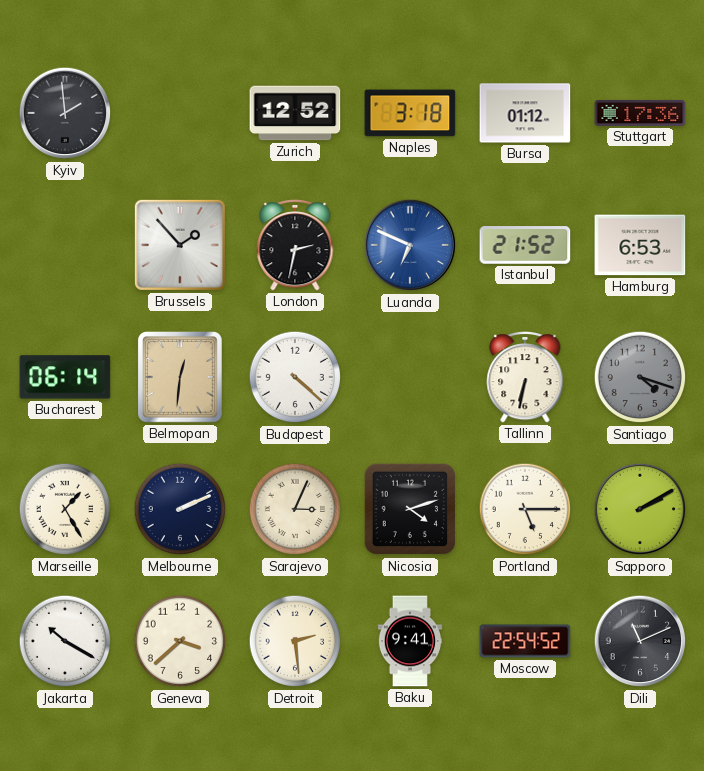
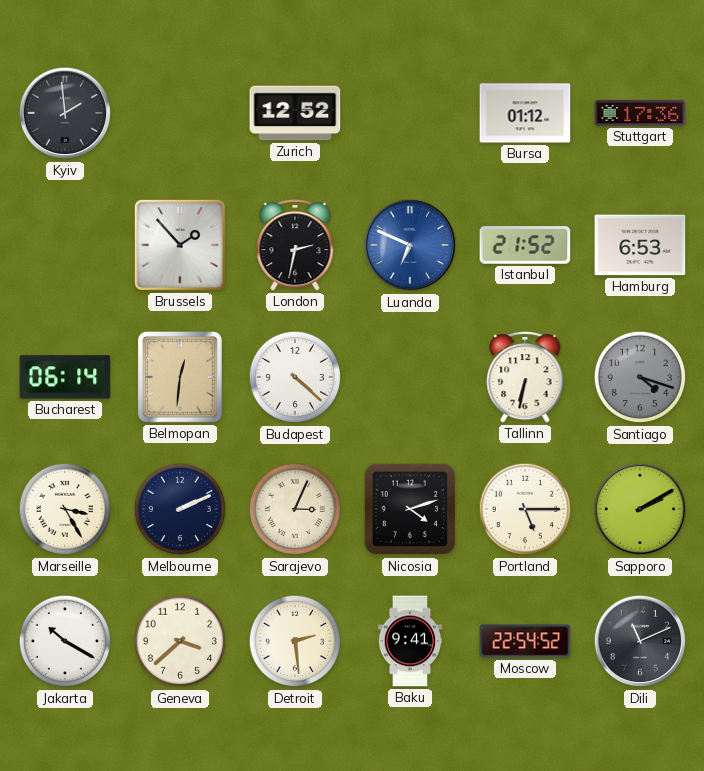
Naples: 3:18 -> none (410, 113)
Marseille: 1:25 -> 3:25 (65, 509)
